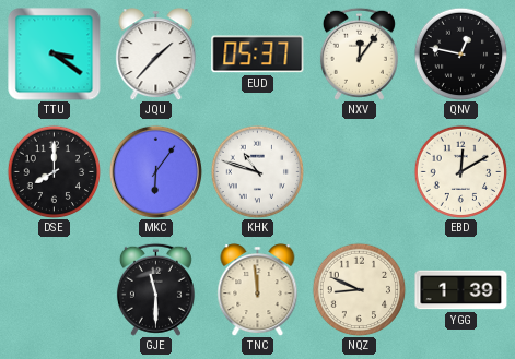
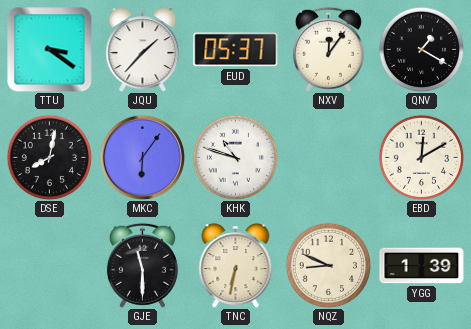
QNV: 12:47 -> 1:20 (421, 49)
DSE: 8:00 -> 8:02 (49, 157)
TNC: 11:59 -> 6:32 (236, 266)
